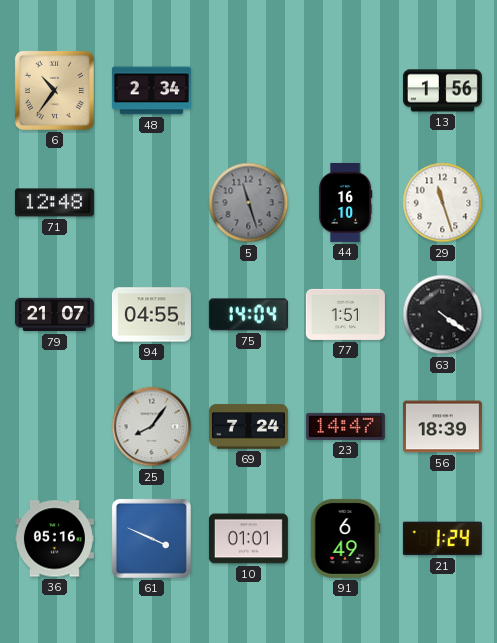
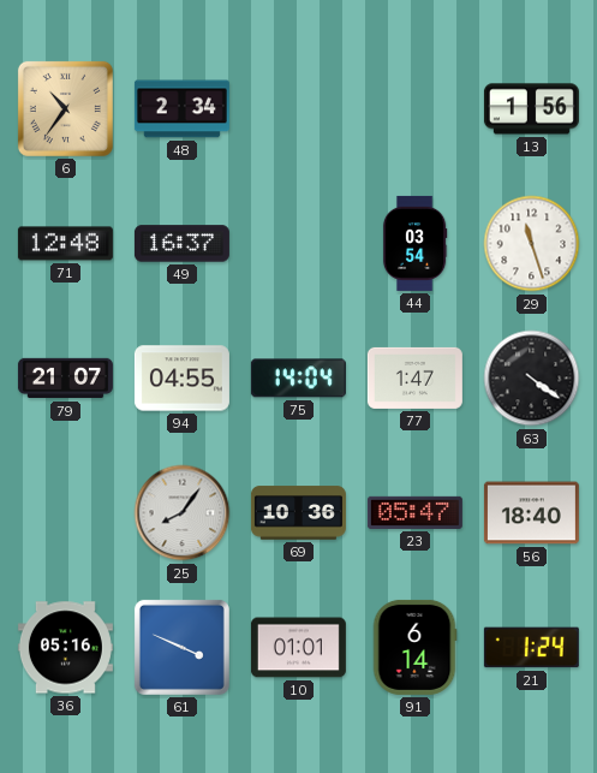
49: none -> 16:37 (181, 244)
5: 11:27 -> none (249, 203)
44: 16:10 -> 03:54 (414, 243)
77: 1:51 -> 1:47 (414, 377)
69: 7:24 -> 10:36 (298, 513)
23: 14:47 -> 05:47 (414, 512)
56: 18:39 -> 18:40 (531, 513)
91: 6:49 -> 6:14 (414, 647)
